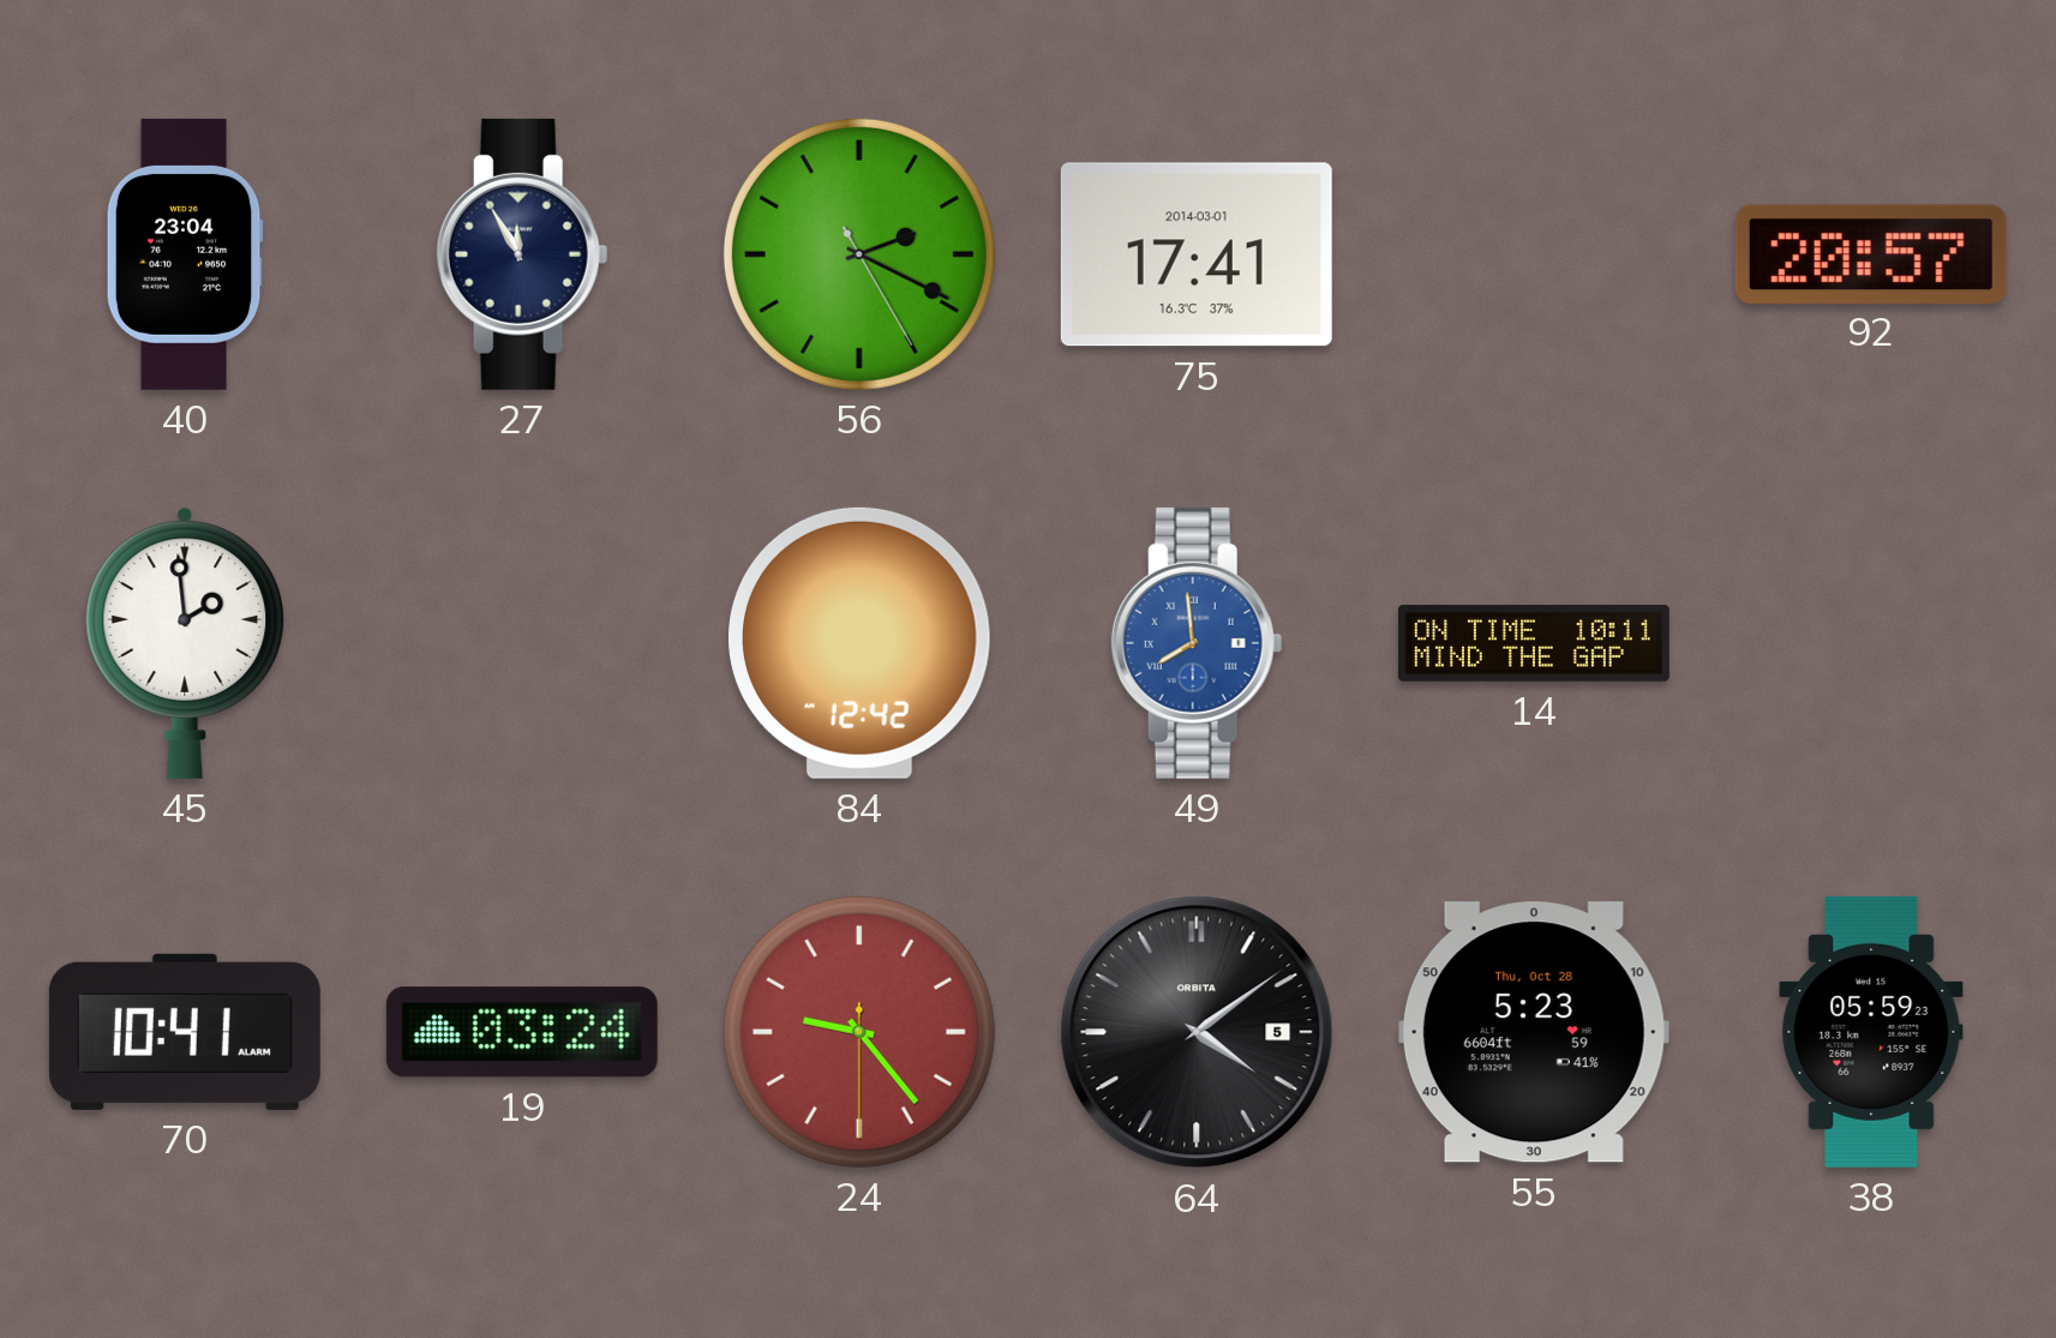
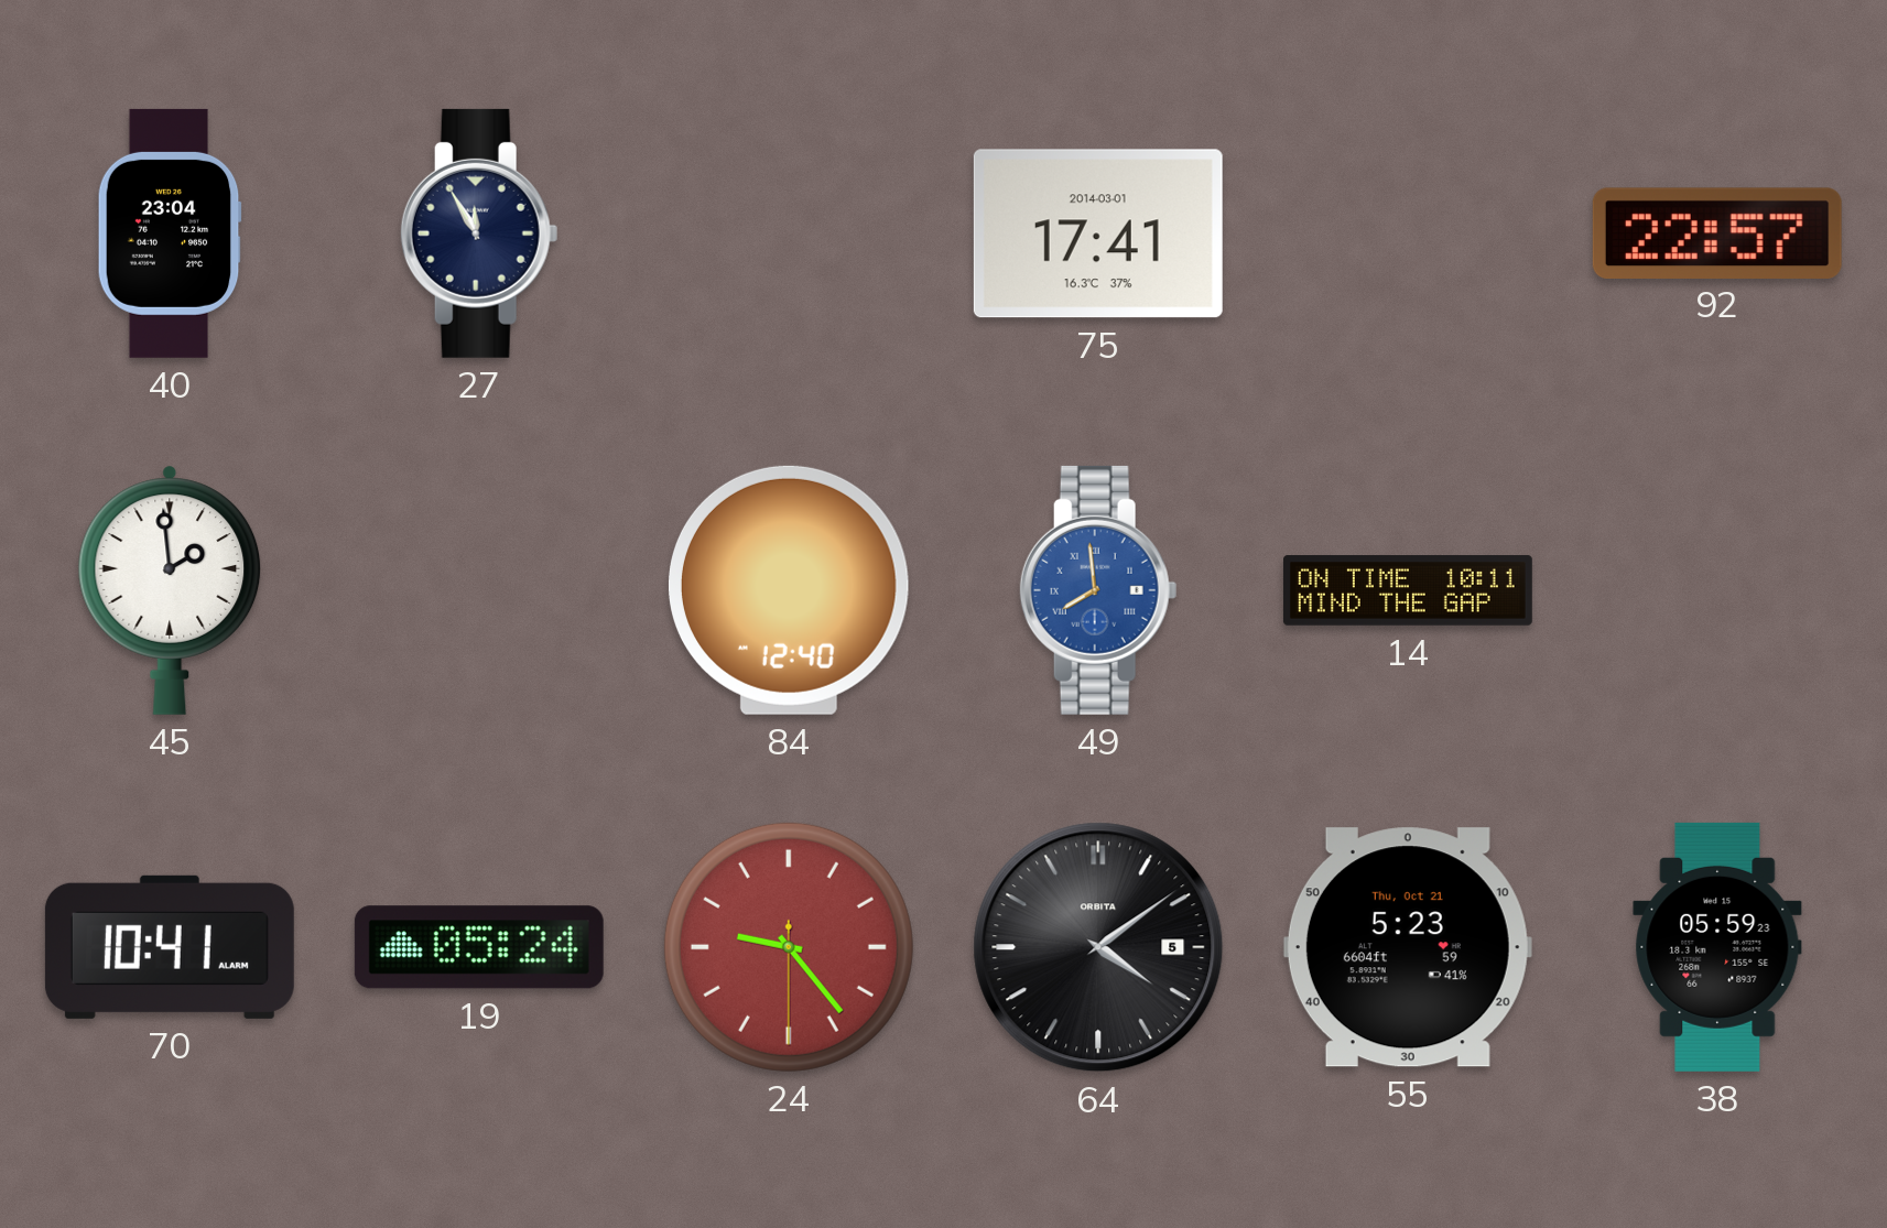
56: 2:19 -> none (859, 254)
92: 20:57 -> 22:57 (1717, 232)
84: 12:42 -> 12:40 (789, 590)
19: 03:24 -> 05:24 (479, 947)
55 date: Thu, Oct 28 -> Thu, Oct 21 (1408, 947)
